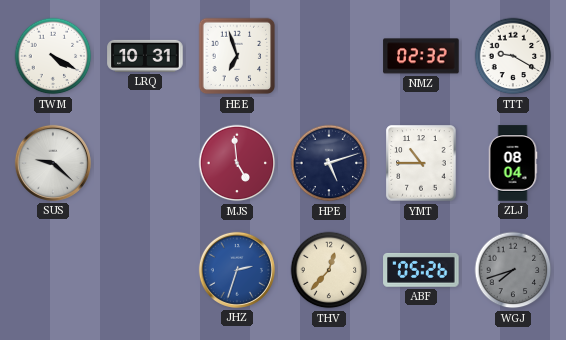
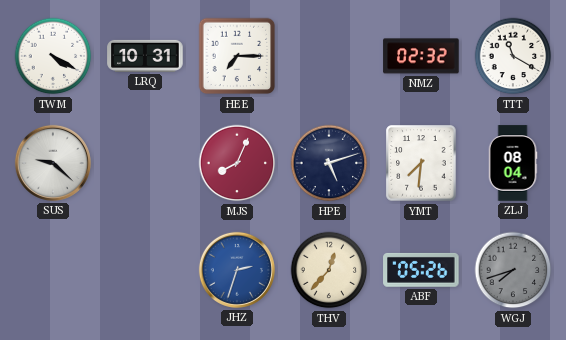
HEE: 6:57 -> 7:15 (237, 56)
TTT: 9:20 -> 11:20 (513, 56)
MJS: 4:59 -> 8:04 (237, 163)
YMT: 10:45 -> 7:31 (421, 163)
